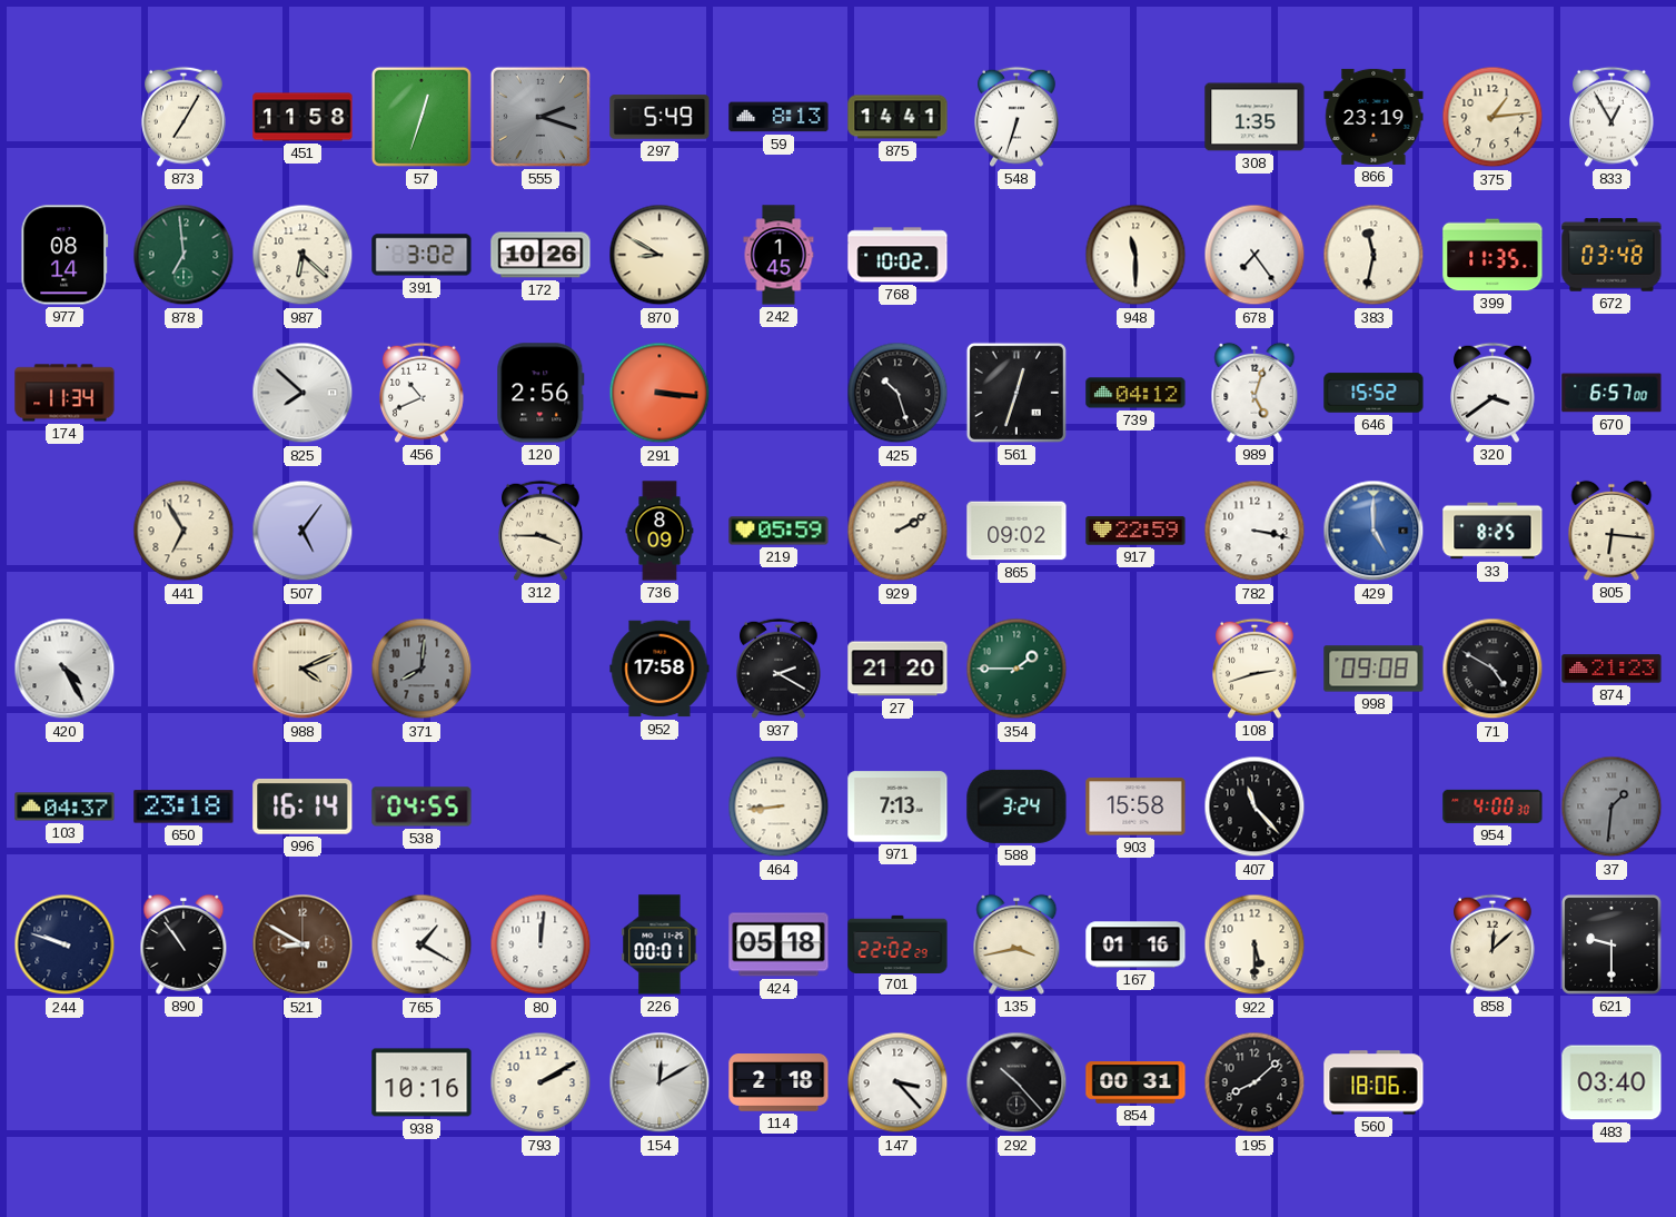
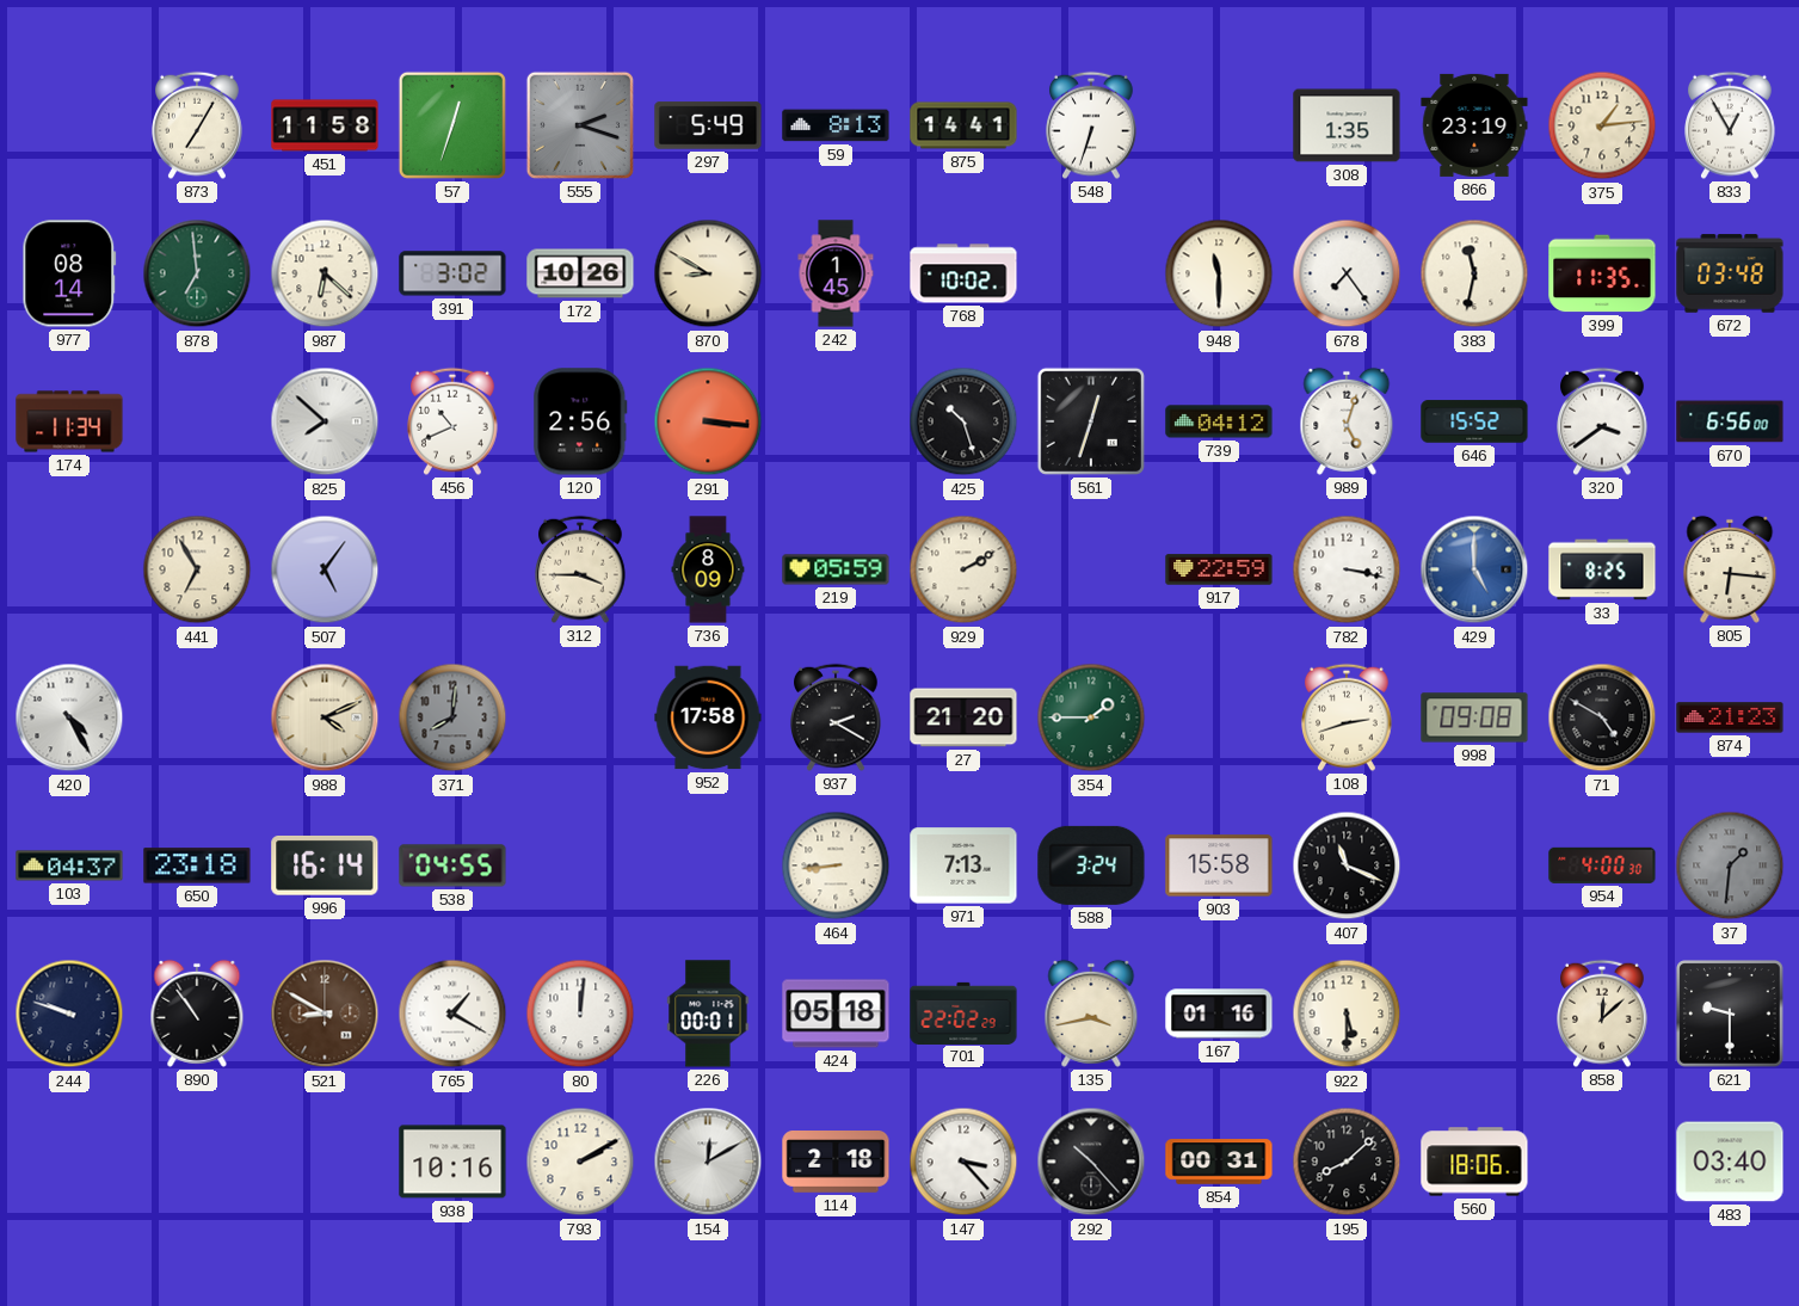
670: 6:57 -> 6:56 (1730, 421)
865: 09:02 -> none (1016, 531)
407: 11:23 -> 11:19 (1347, 865)
